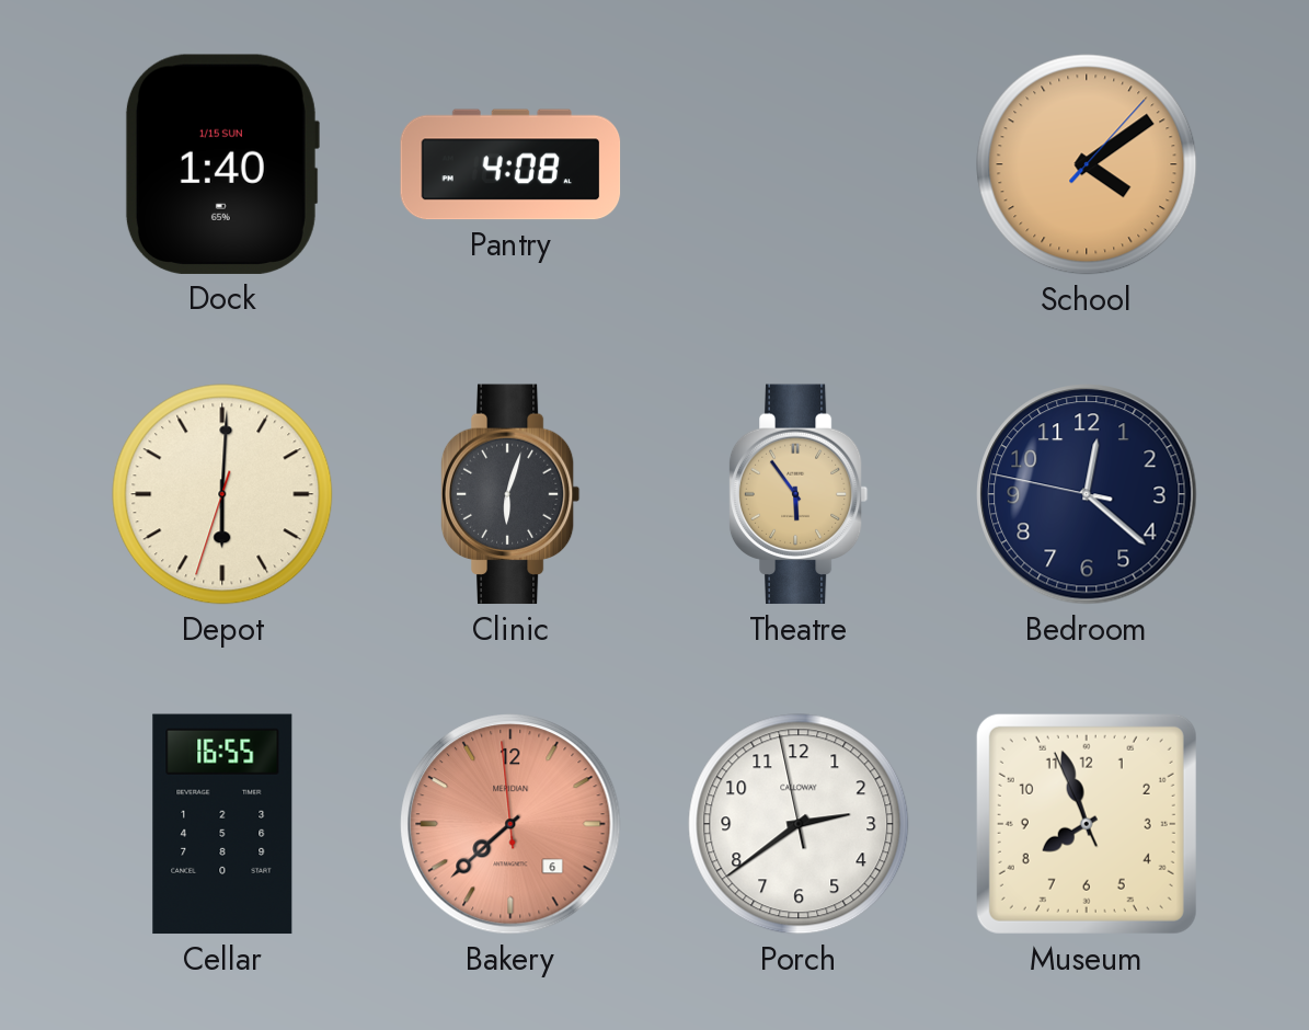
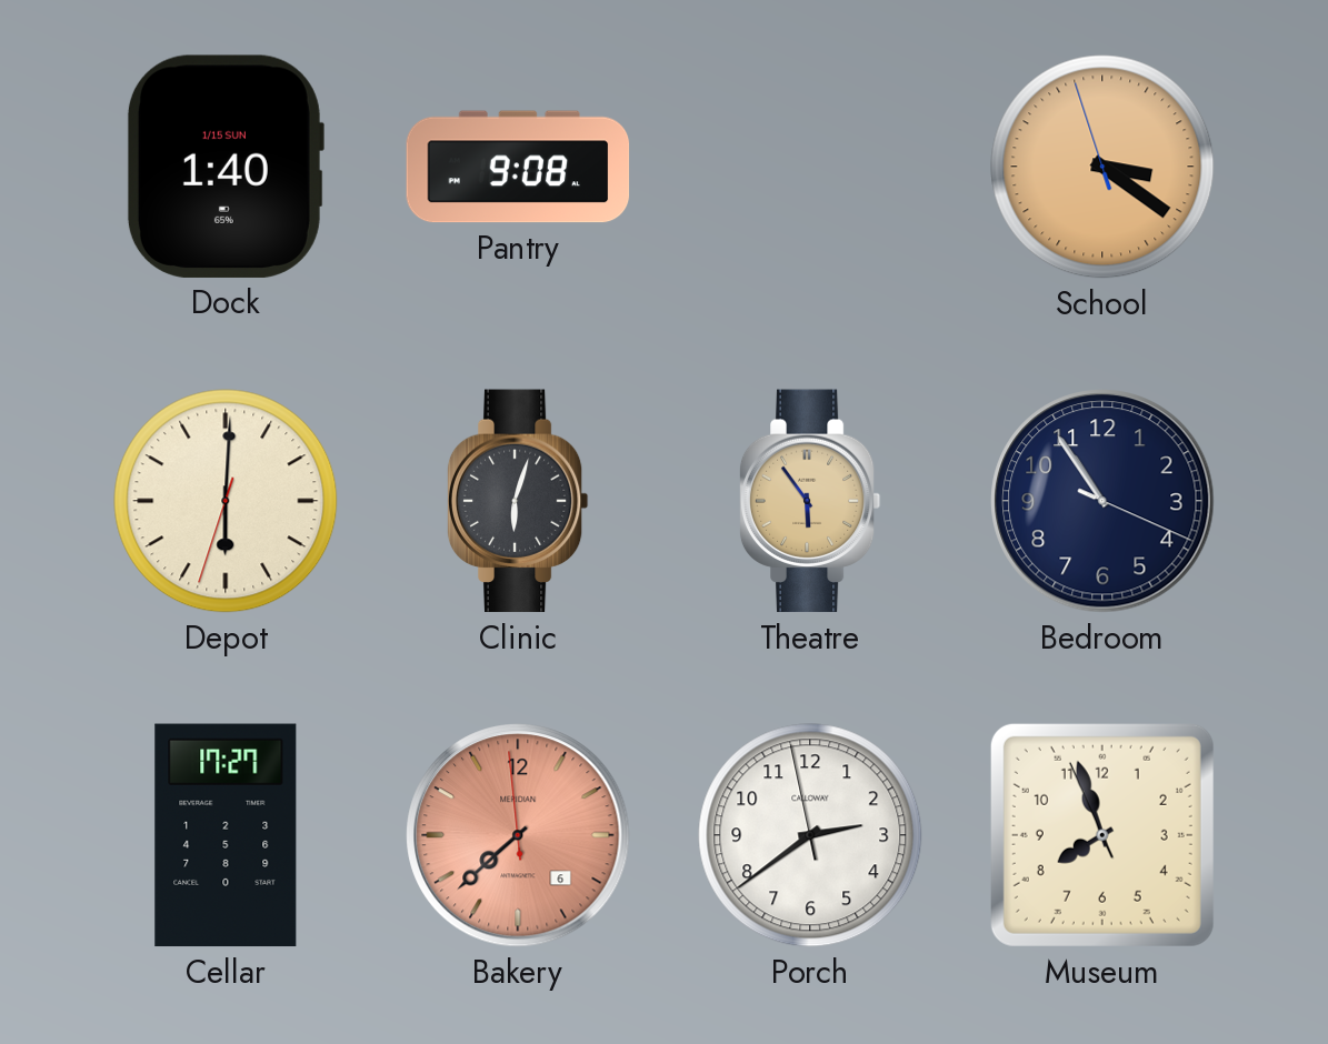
Pantry: 4:08 -> 9:08 (518, 167)
School: 4:09 -> 3:20 (1102, 167)
Bedroom: 12:21 -> 10:54 (1102, 501)
Cellar: 16:55 -> 17:27 (226, 835)
